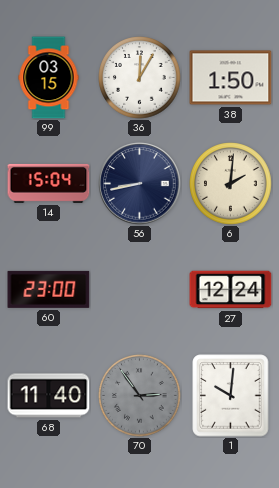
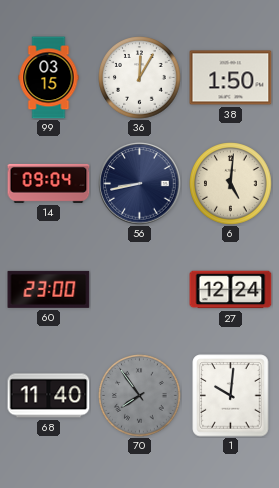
14: 15:04 -> 09:04 (49, 183)
6: 2:01 -> 5:01 (231, 184)
70: 2:54 -> 7:54 (140, 396)
